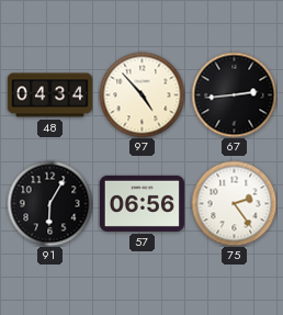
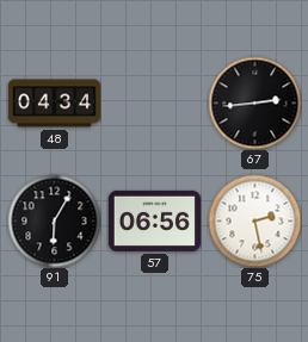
97: 4:53 -> none (141, 94)
75: 2:24 -> 2:28 (254, 220)
